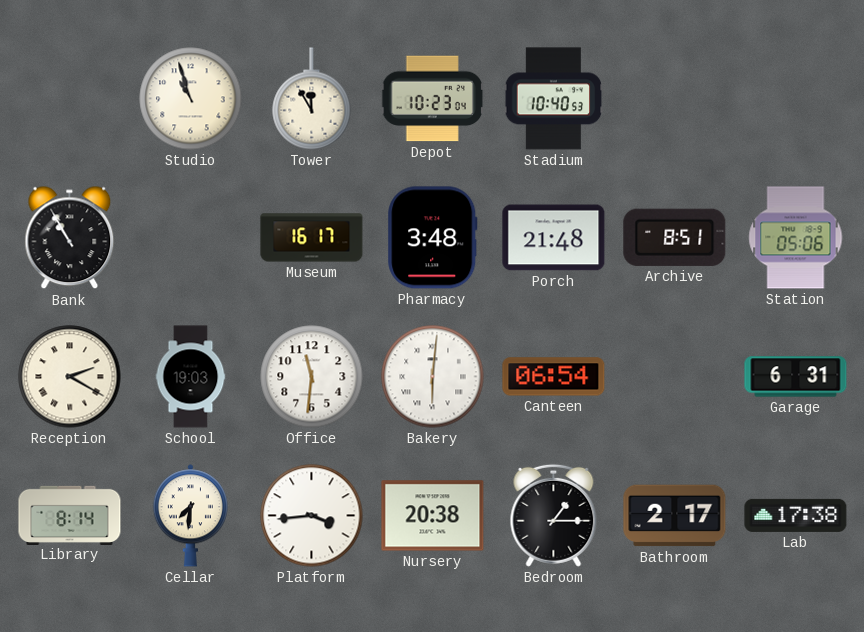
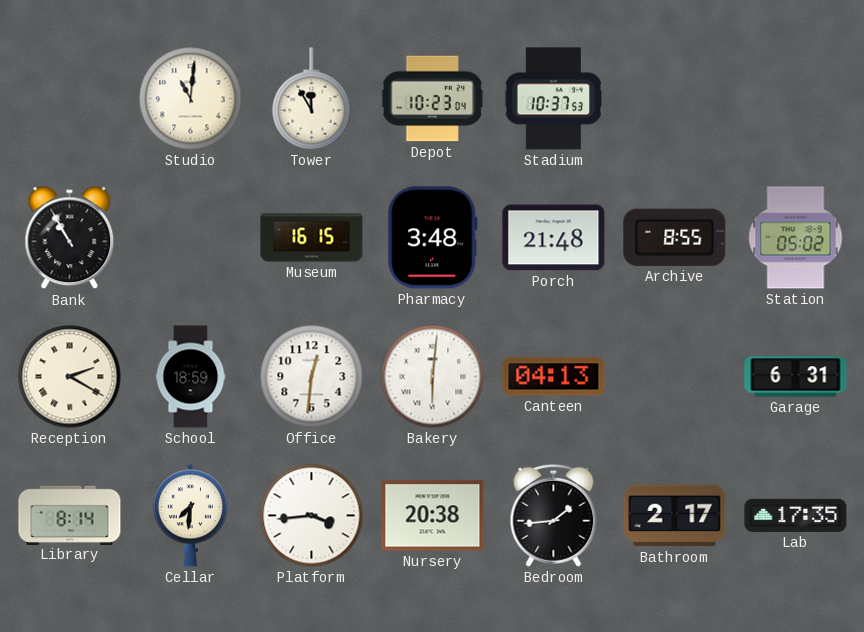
Studio: 10:57 -> 11:01 (191, 99)
Stadium: 10:40 -> 10:37 (554, 99)
Museum: 16:17 -> 16:15 (312, 238)
Archive: 8:51 -> 8:55 (675, 237)
Station: 05:06 -> 05:02 (796, 238)
School: 19:03 -> 18:59 (191, 377)
Office: 11:31 -> 12:31 (312, 377)
Canteen: 06:54 -> 04:13 (554, 377)
Bedroom: 1:15 -> 1:44 (554, 515)
Lab: 17:38 -> 17:35 (796, 515)
